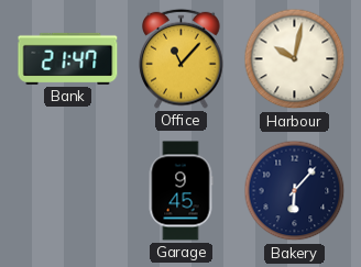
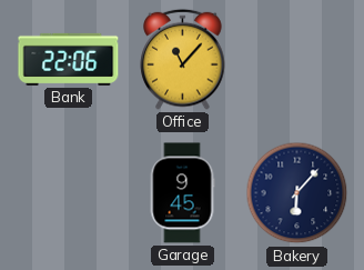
Bank: 21:47 -> 22:06 (69, 59)
Harbour: 10:02 -> none (295, 59)
